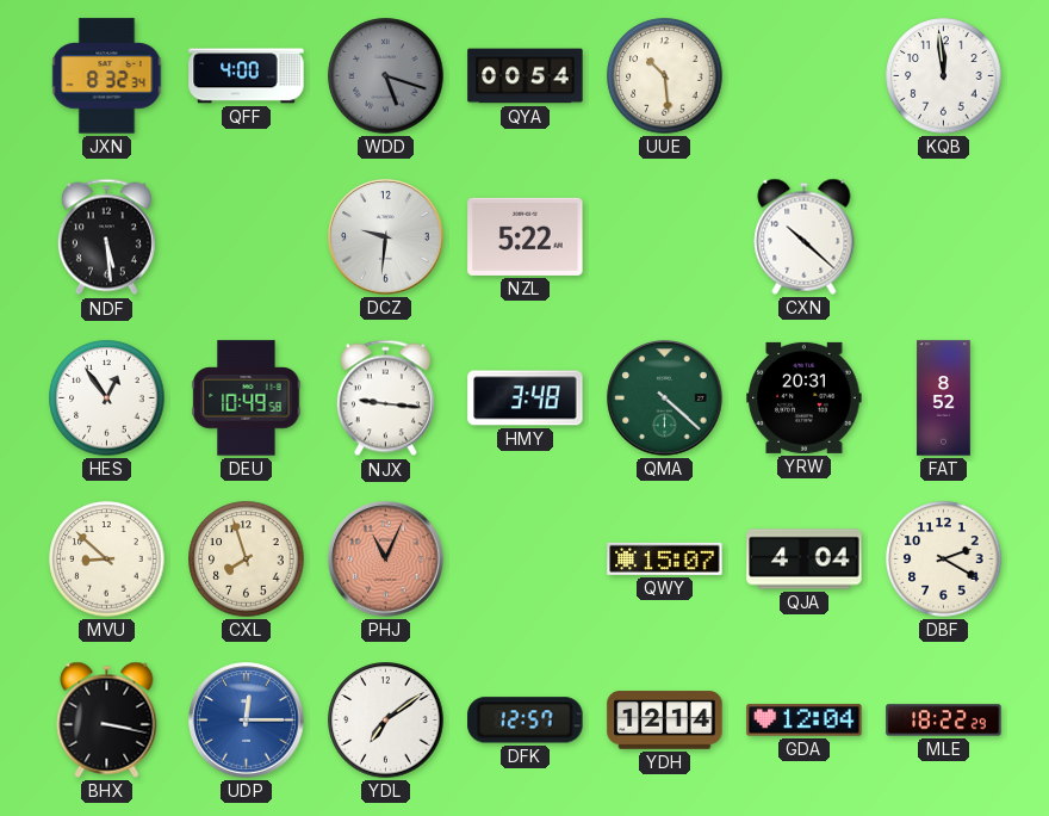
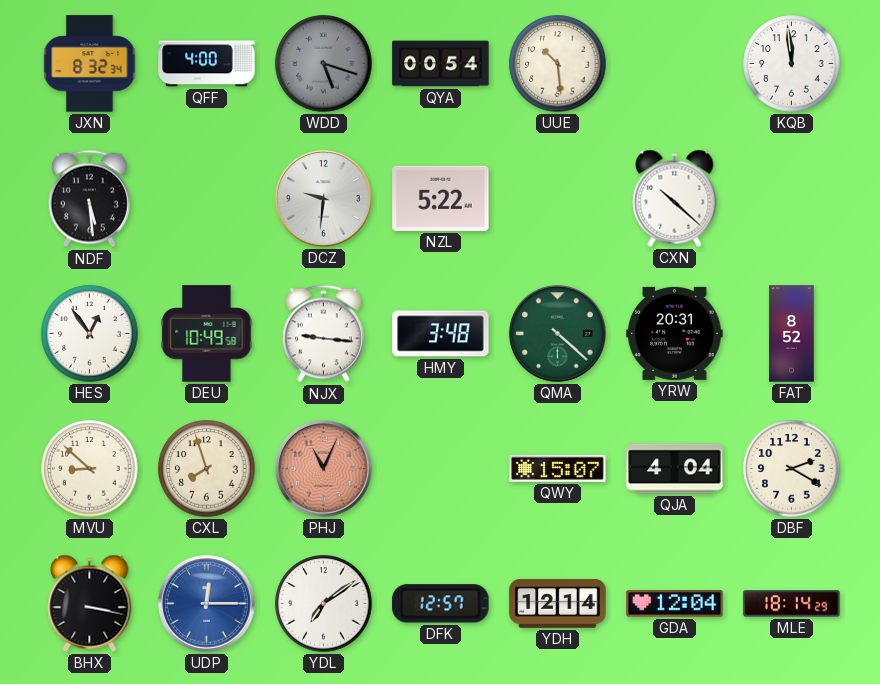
MLE: 18:22 -> 18:14 (792, 604)
